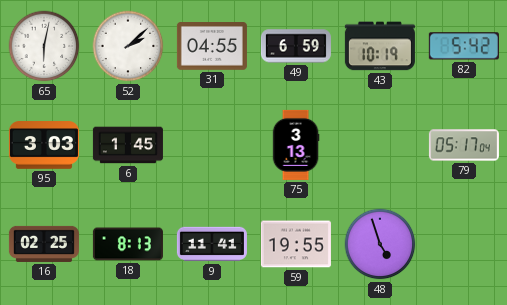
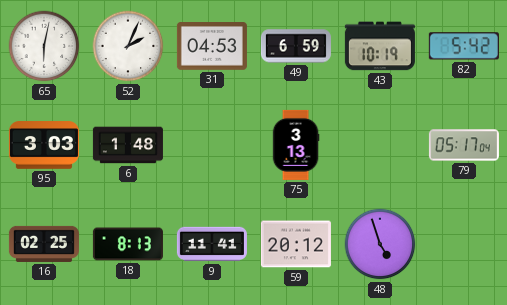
52: 2:08 -> 2:04 (128, 46)
31: 04:55 -> 04:53 (212, 47)
6: 1:45 -> 1:48 (128, 145)
59: 19:55 -> 20:12 (296, 244)
